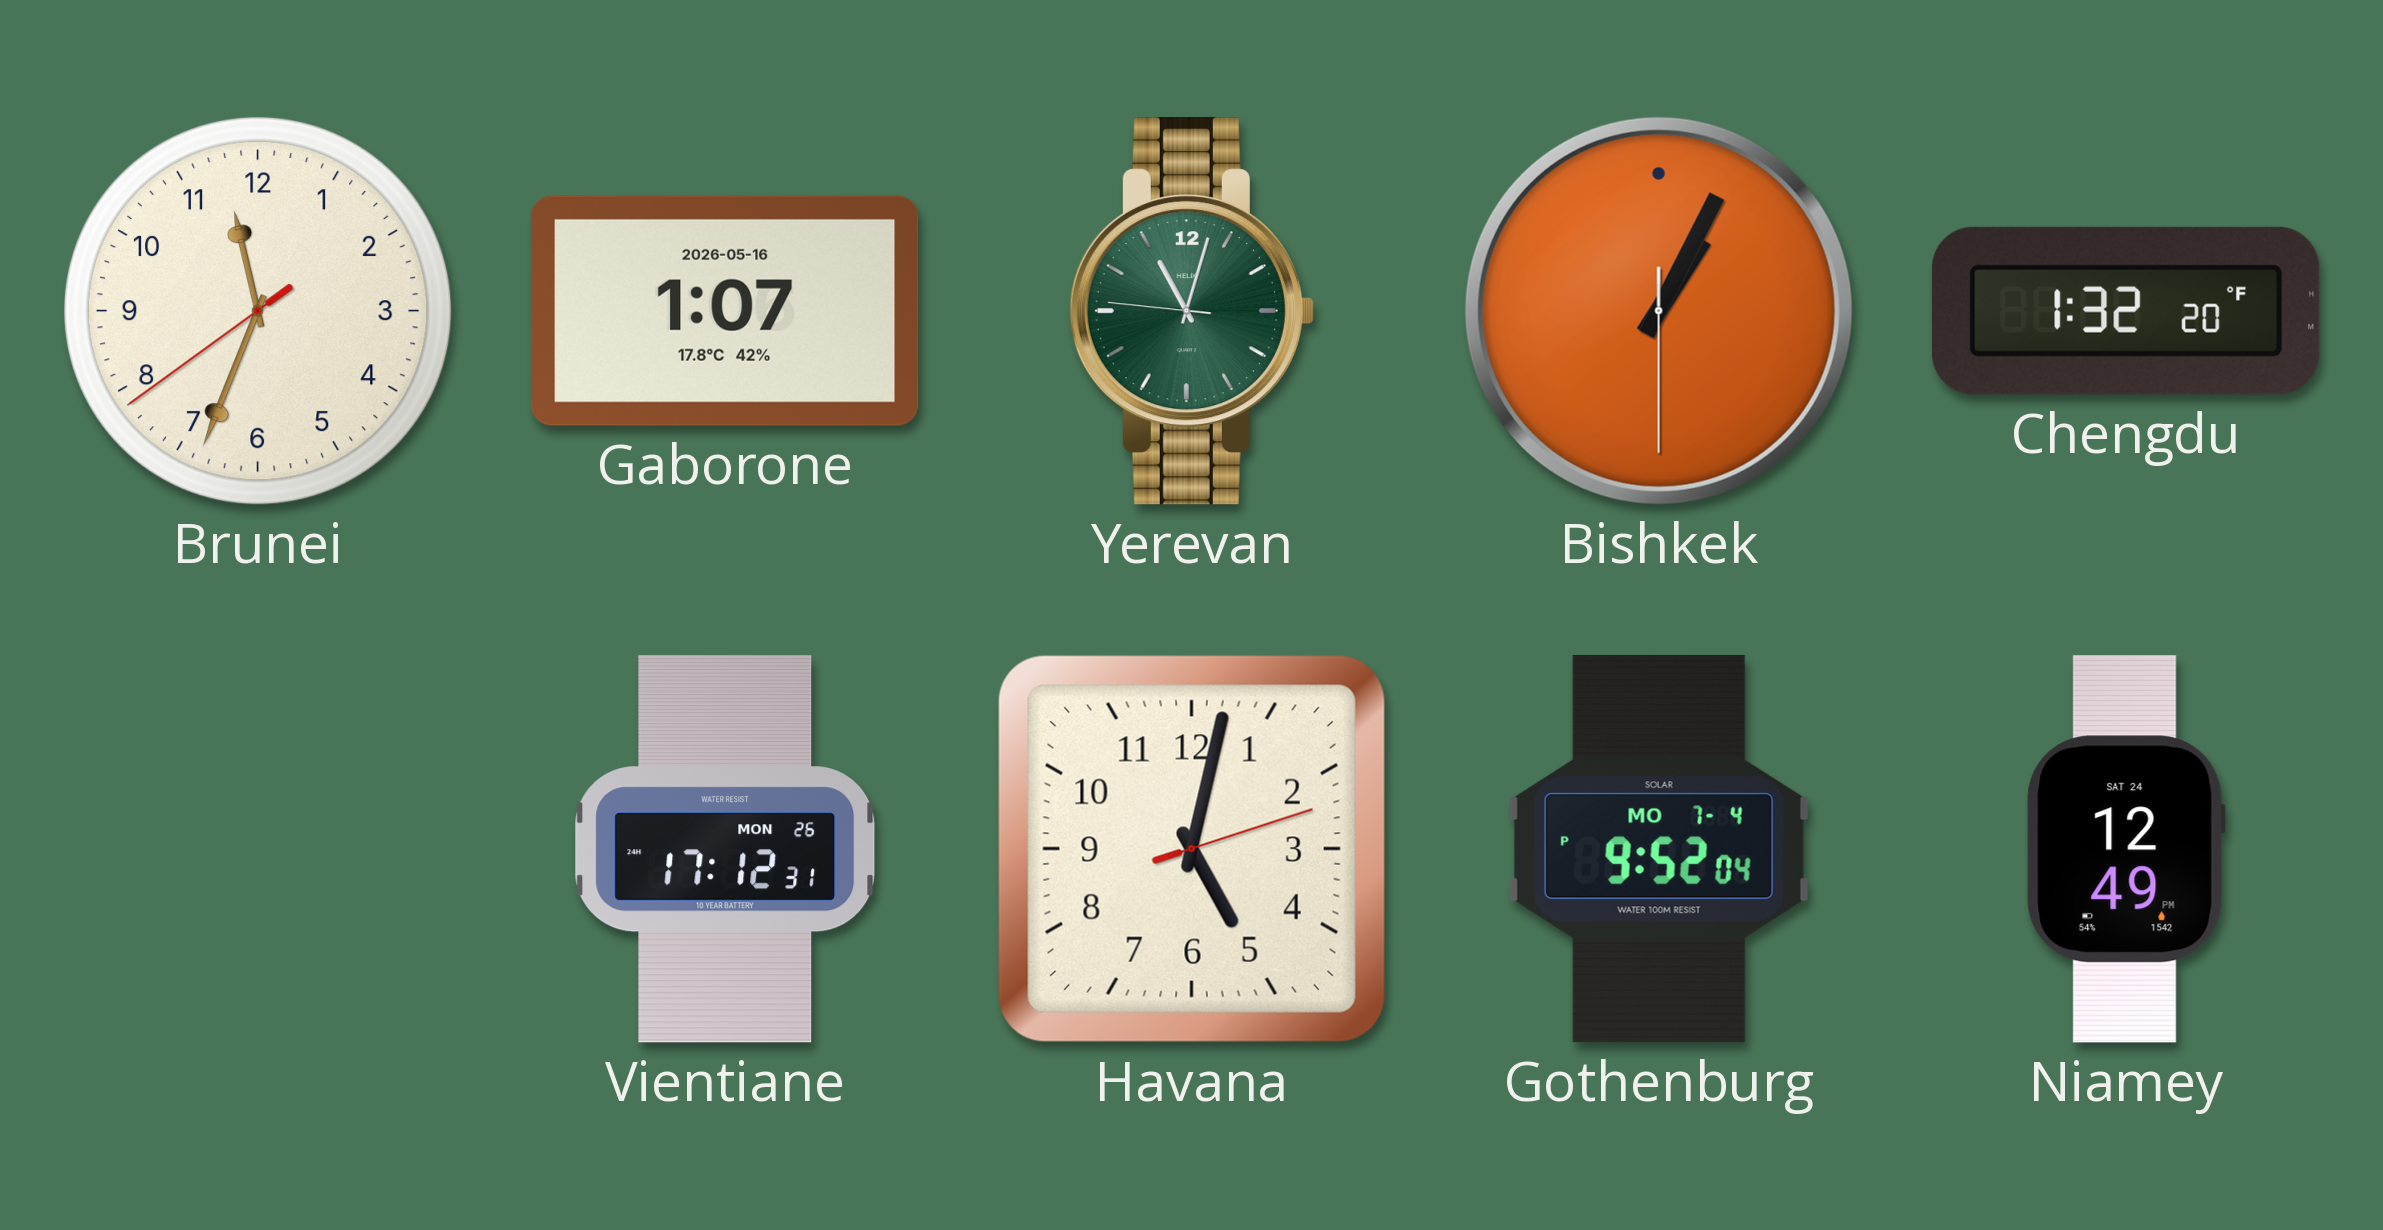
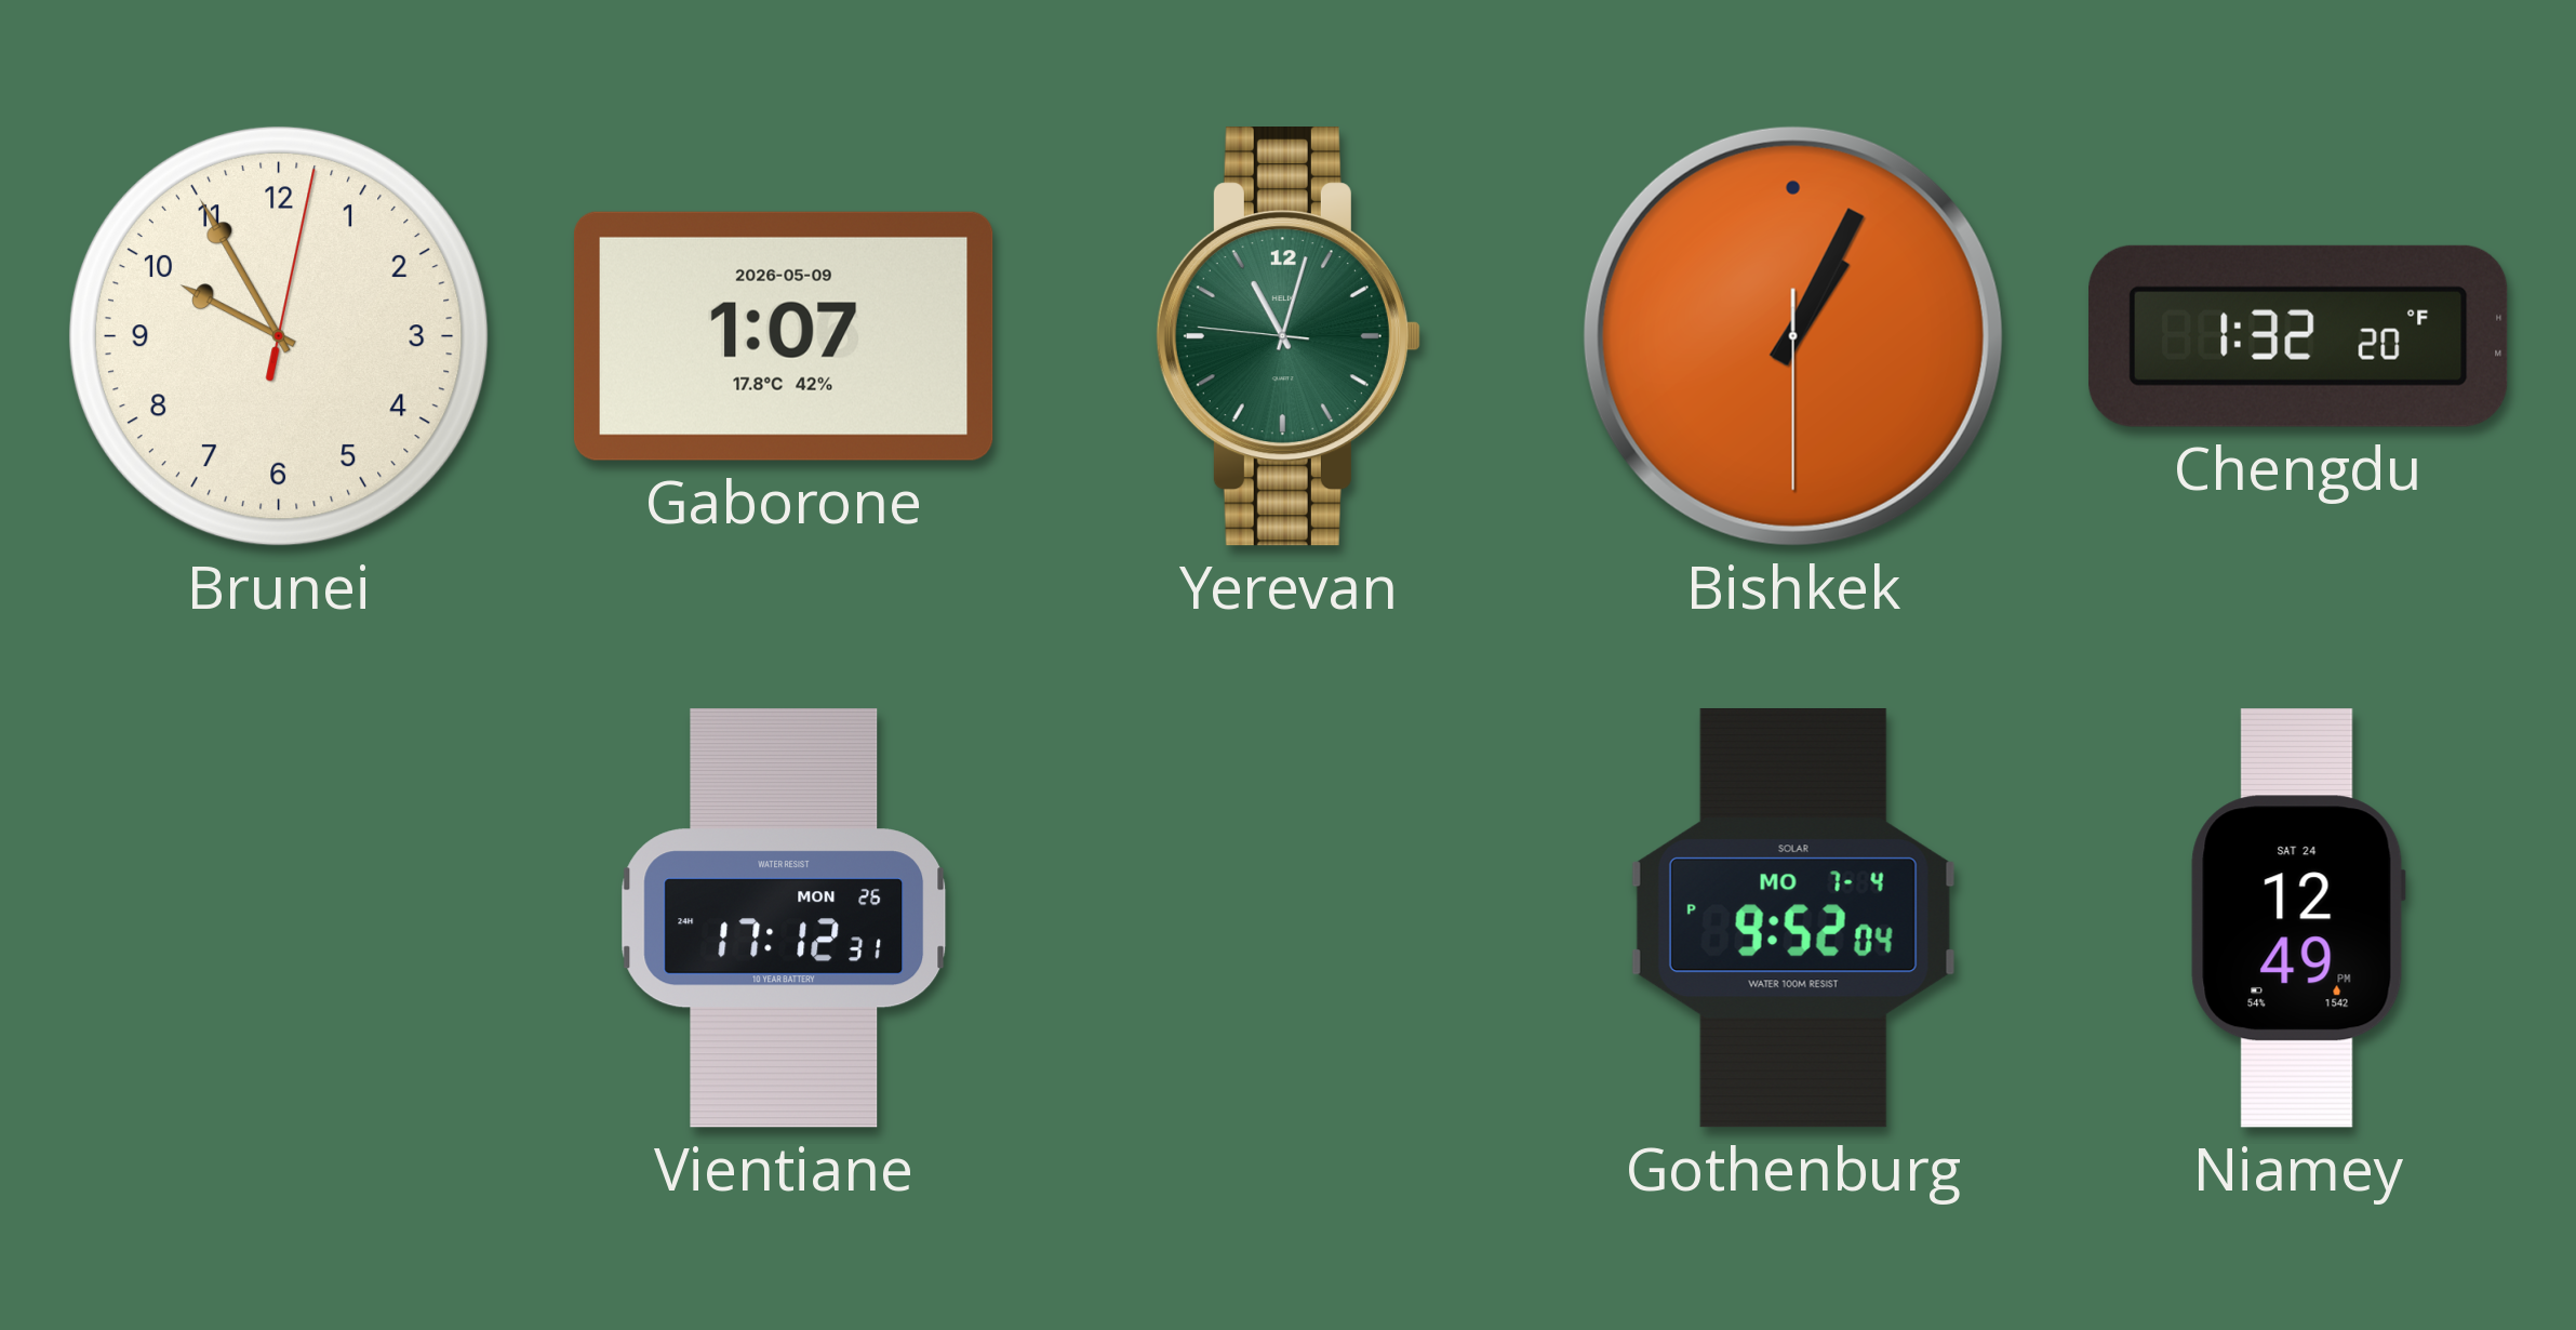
Brunei: 11:33 -> 9:55 (279, 336)
Gaborone date: 2026-05-16 -> 2026-05-09 (784, 336)
Havana: 5:02 -> none (1192, 849)
